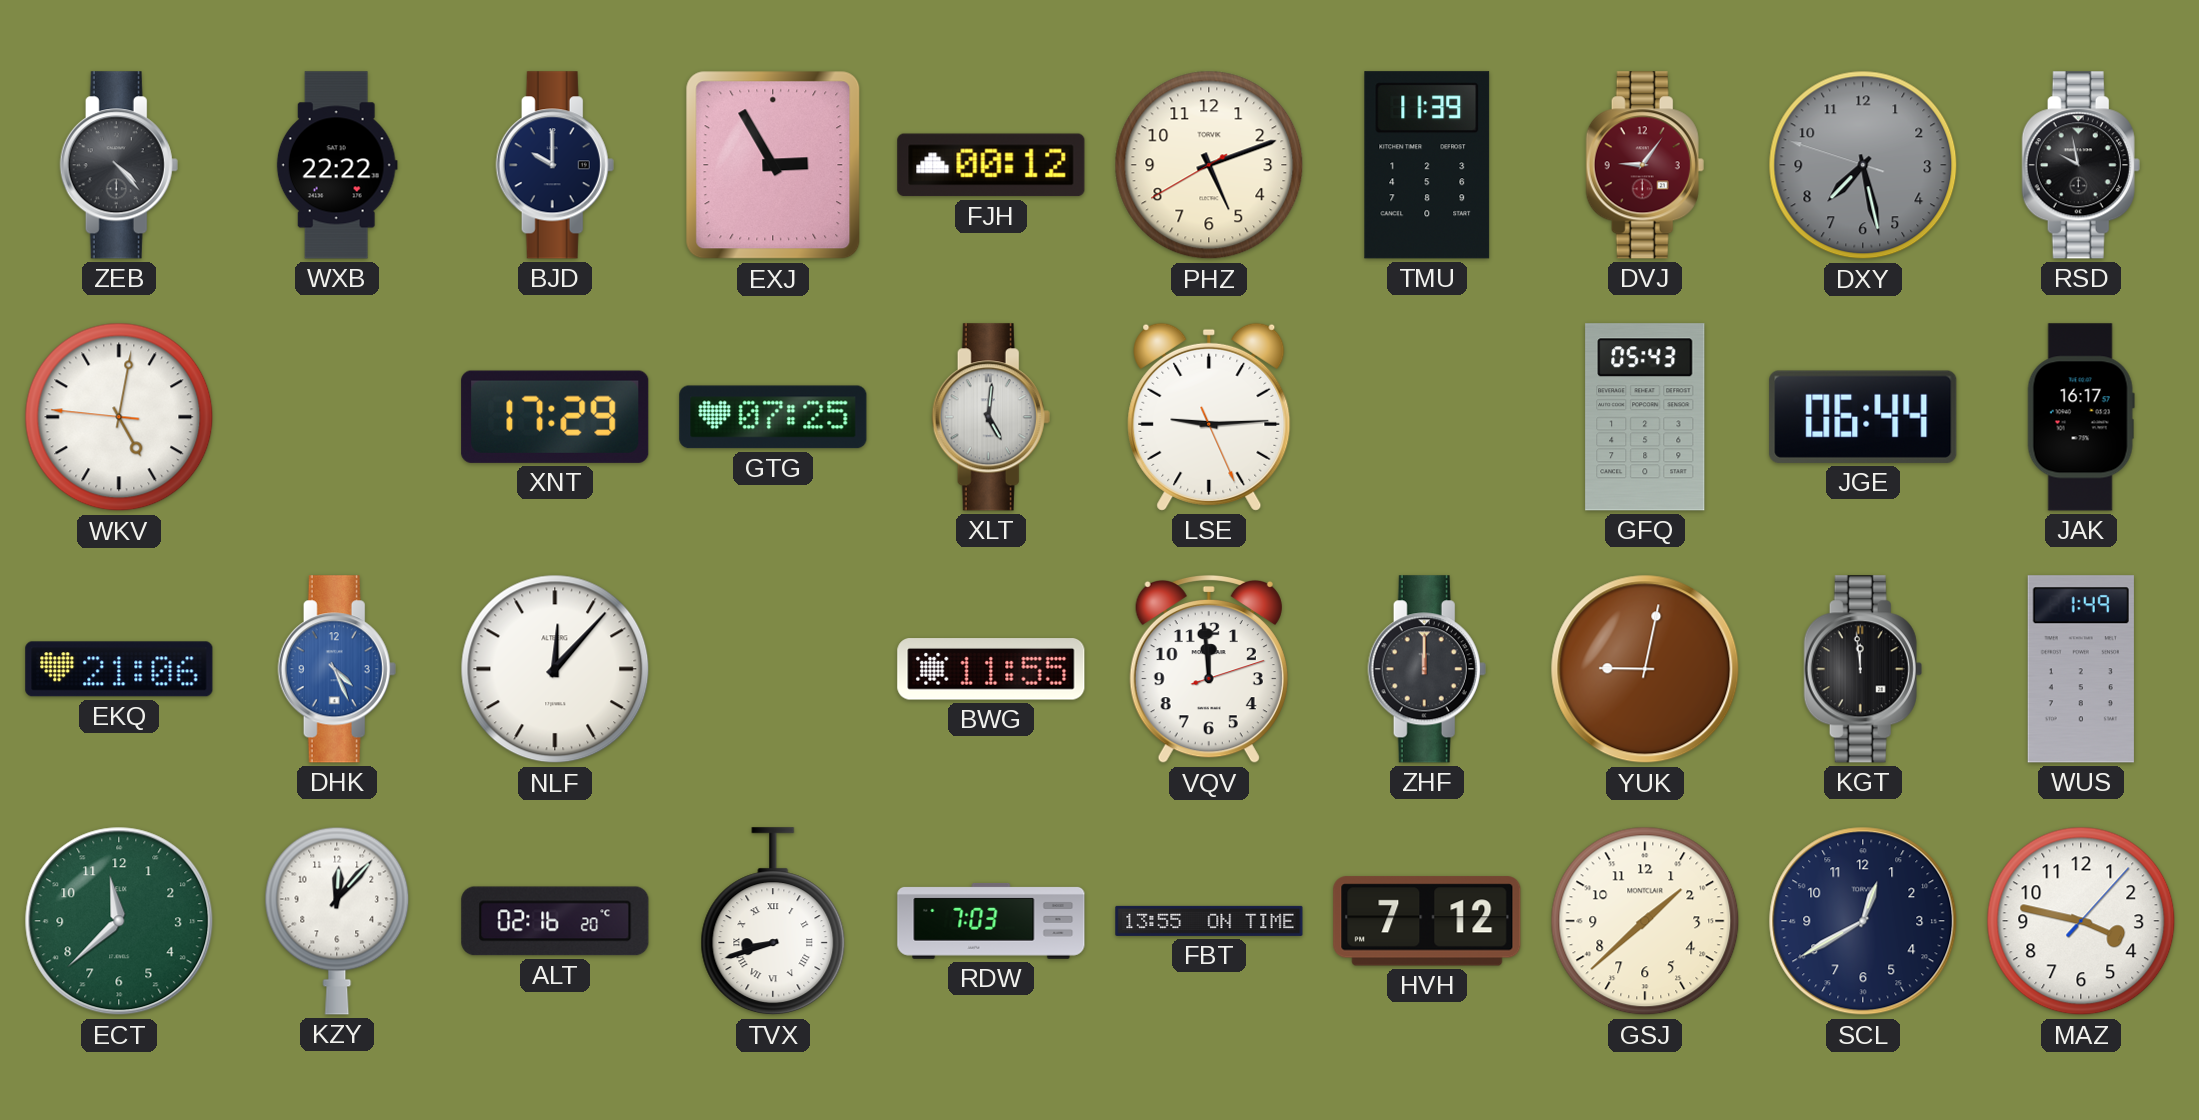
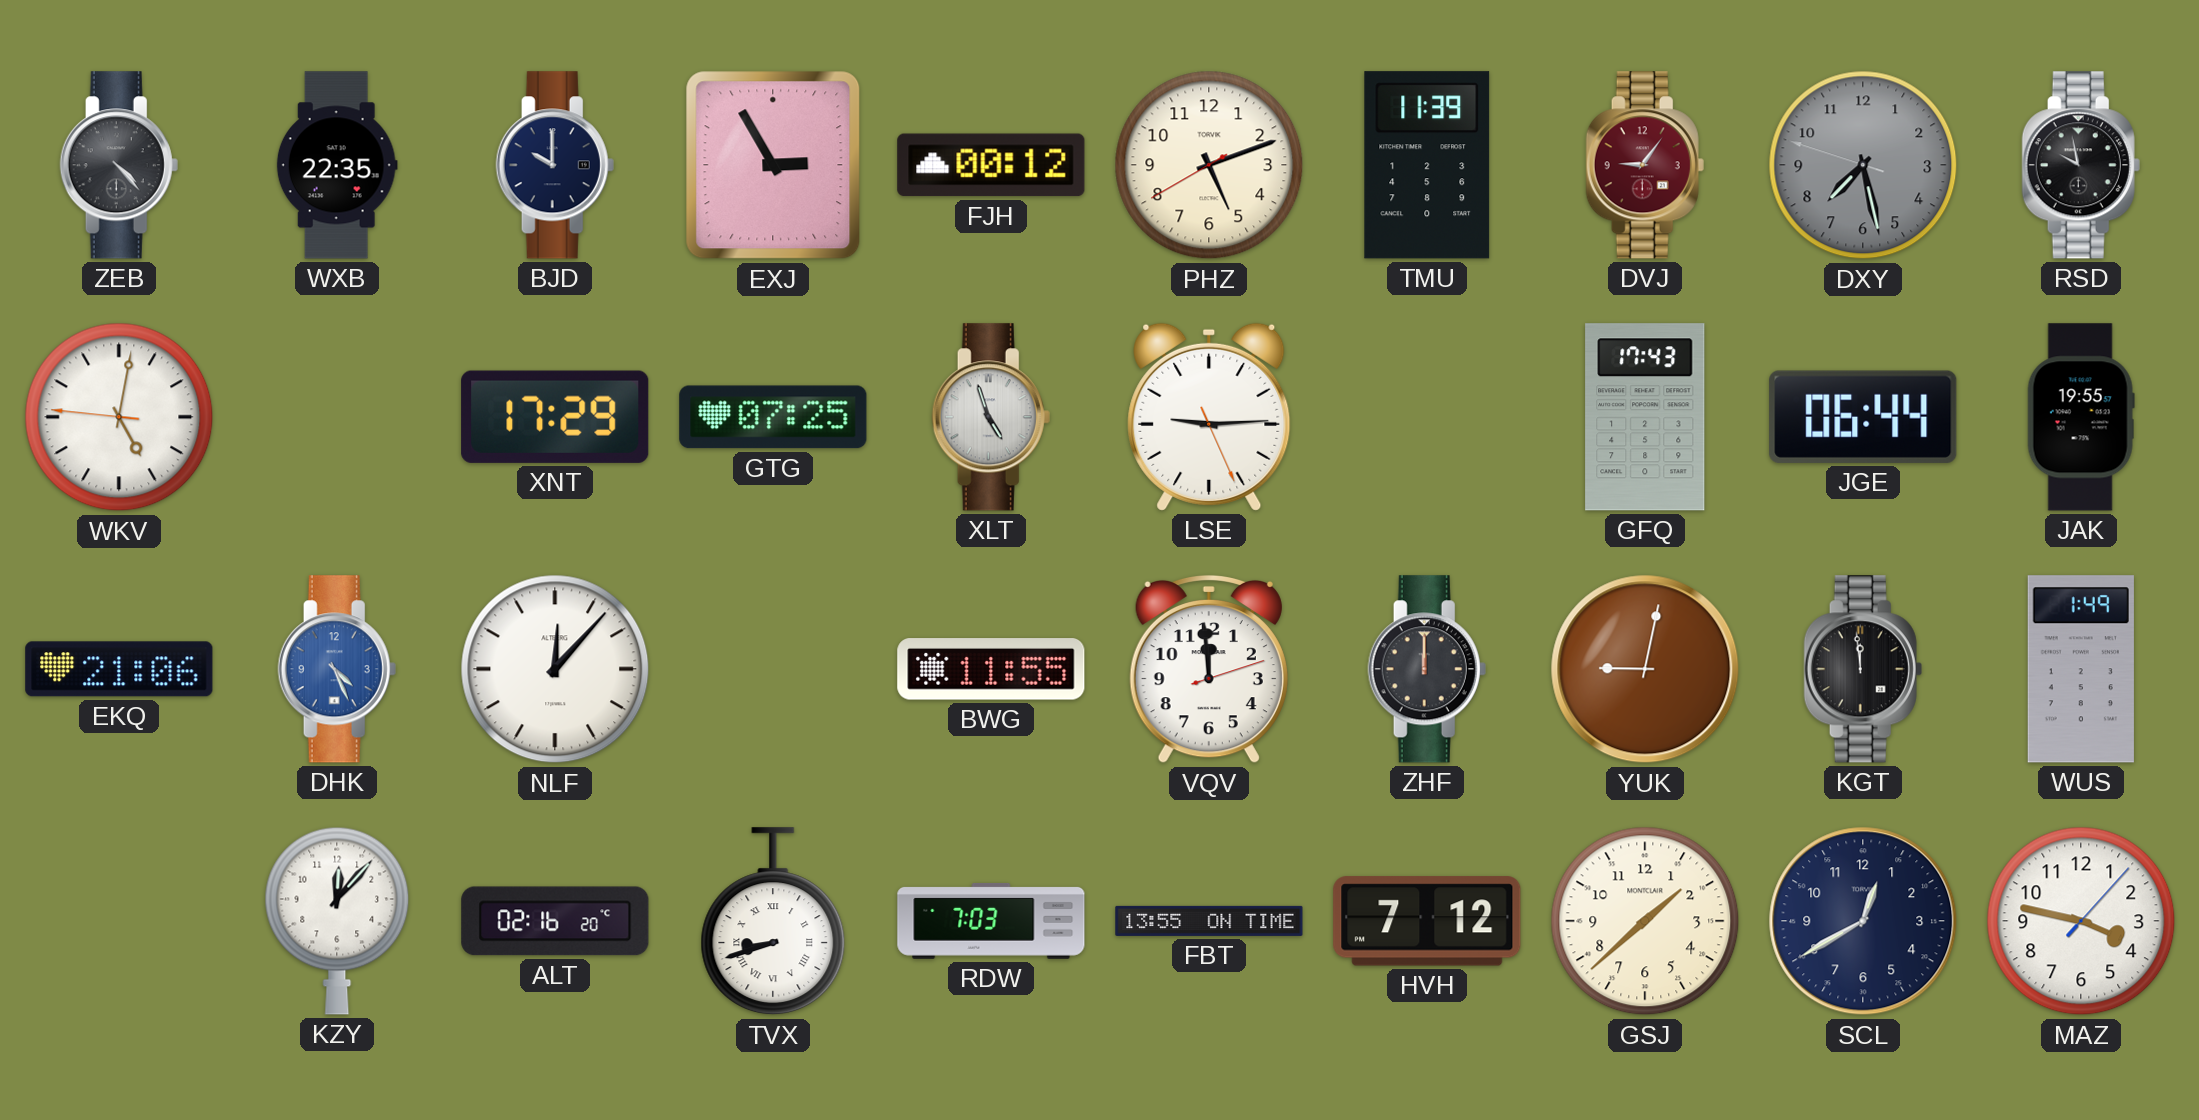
WXB: 22:22 -> 22:35 (337, 165)
XLT: 5:01 -> 4:57 (991, 417)
GFQ: 05:43 -> 17:43 (1645, 417)
JAK: 16:17 -> 19:55 (2081, 417)
ECT: 11:38 -> none (119, 921)
